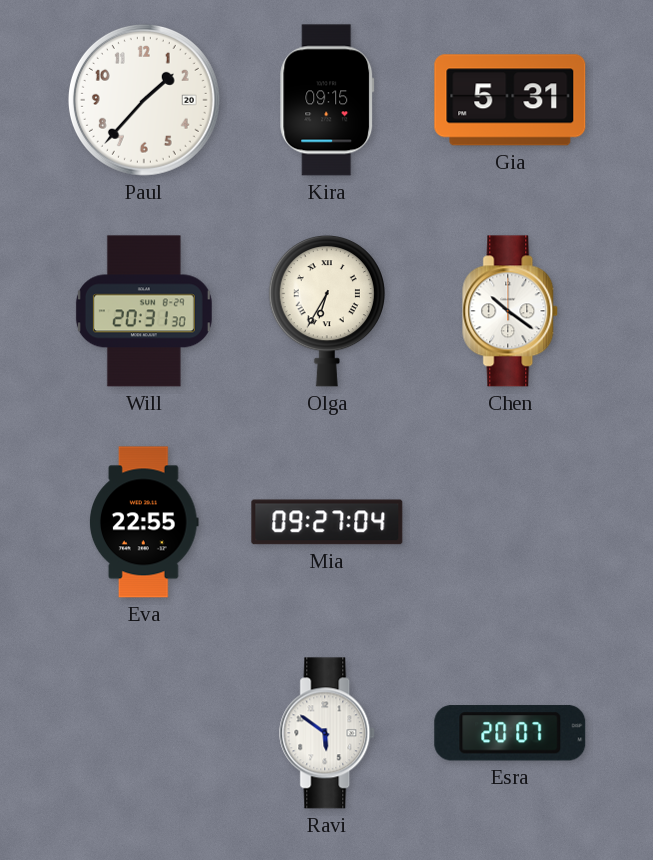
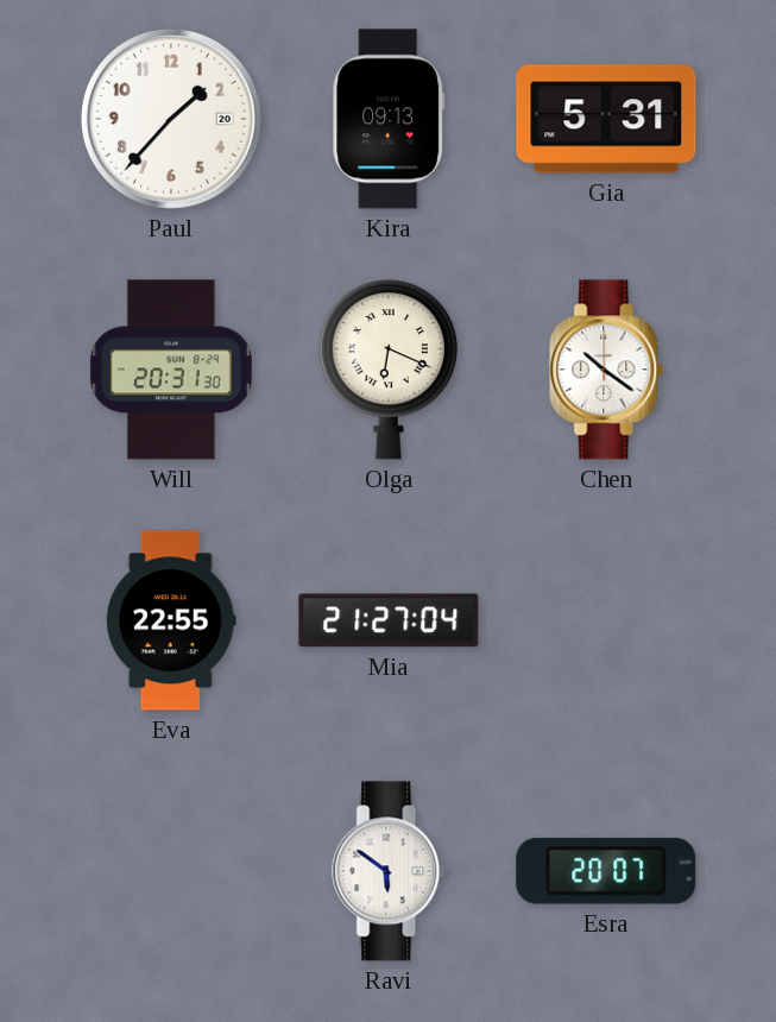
Kira: 09:15 -> 09:13 (389, 119)
Olga: 6:35 -> 6:19 (389, 371)
Mia: 09:27 -> 21:27 (389, 620)
